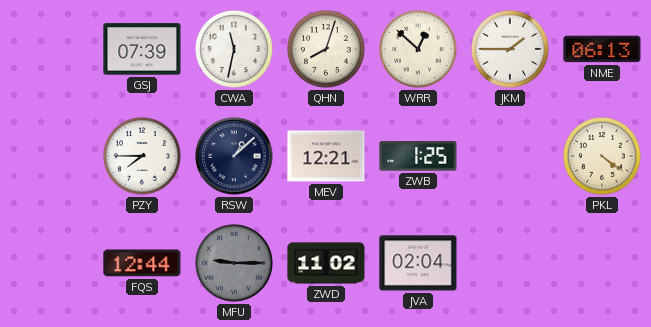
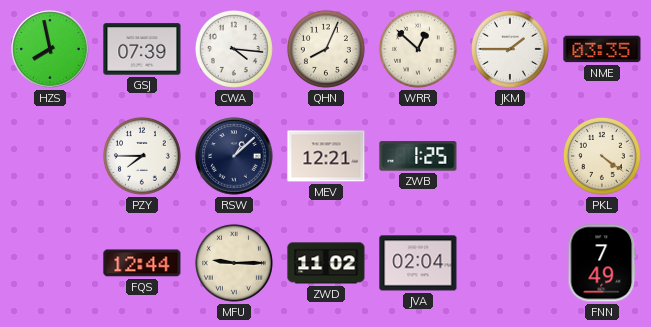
HZS: none -> 7:58 (50, 49)
CWA: 11:32 -> 4:16 (234, 49)
QHN: 8:03 -> 8:04 (326, 49)
NME: 06:13 -> 03:35 (602, 49)
MFU dial: grey -> cream (234, 263)
FNN: none -> 7:49 (602, 263)
